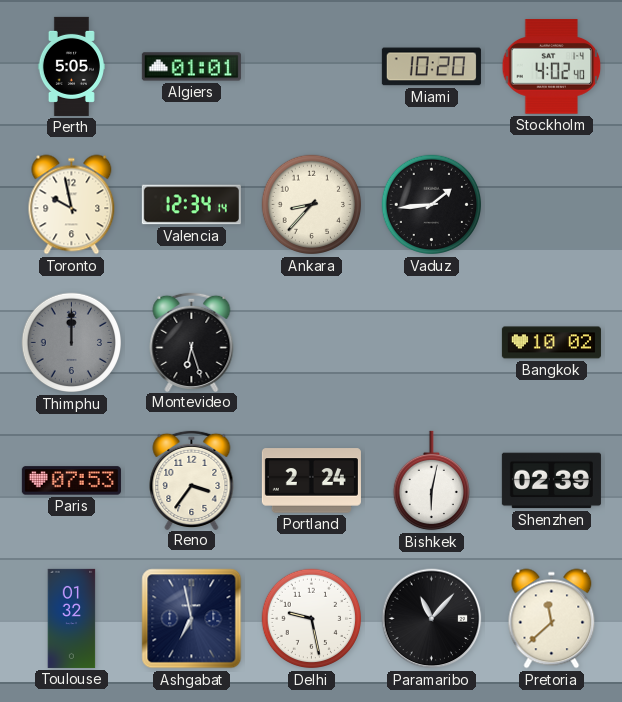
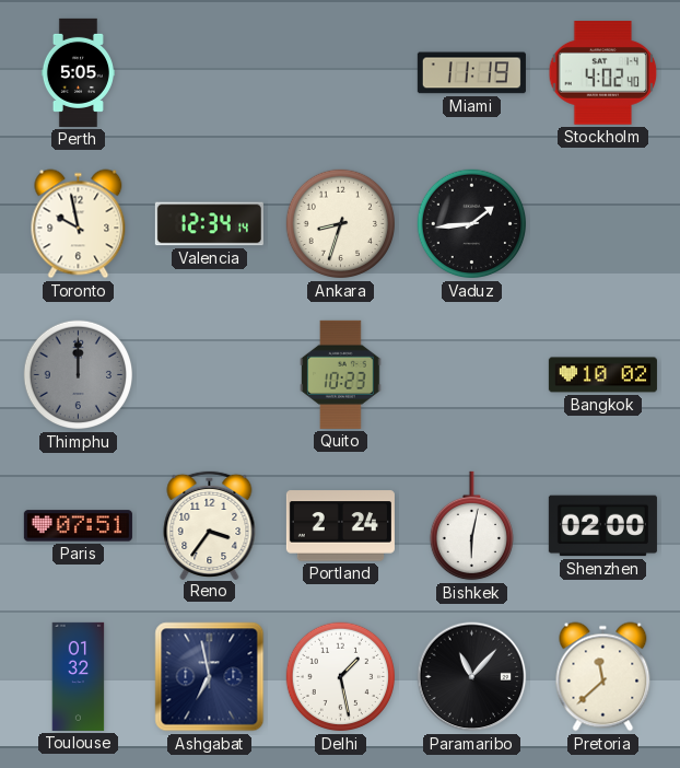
Algiers: 01:01 -> none (191, 67)
Miami: 10:20 -> 11:19 (471, 73)
Ankara: 8:37 -> 8:33 (341, 224)
Montevideo: 6:27 -> none (192, 341)
Quito: none -> 10:23 (341, 374)
Paris: 07:53 -> 07:51 (78, 526)
Shenzhen: 02:39 -> 02:00 (602, 526)
Delhi: 9:28 -> 1:28 (341, 677)
